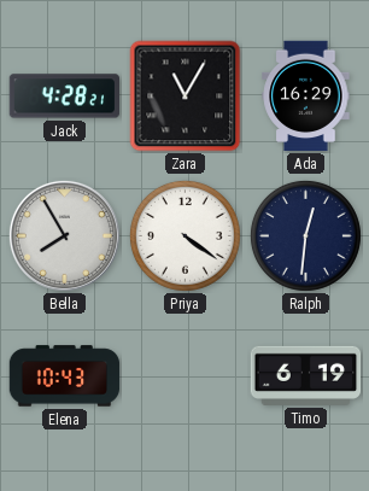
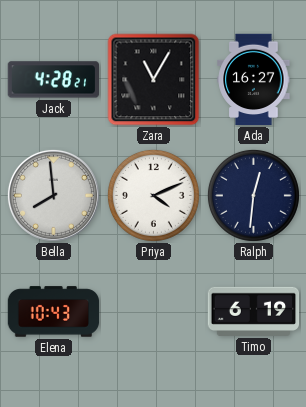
Ada: 16:29 -> 16:27 (254, 80)
Bella: 7:55 -> 7:59 (53, 195)
Priya: 4:21 -> 4:11 (153, 195)
